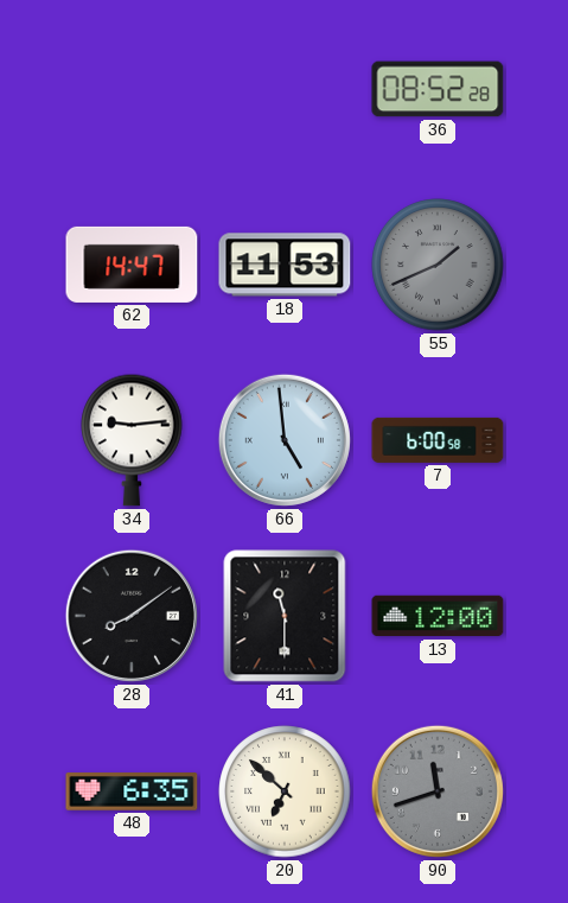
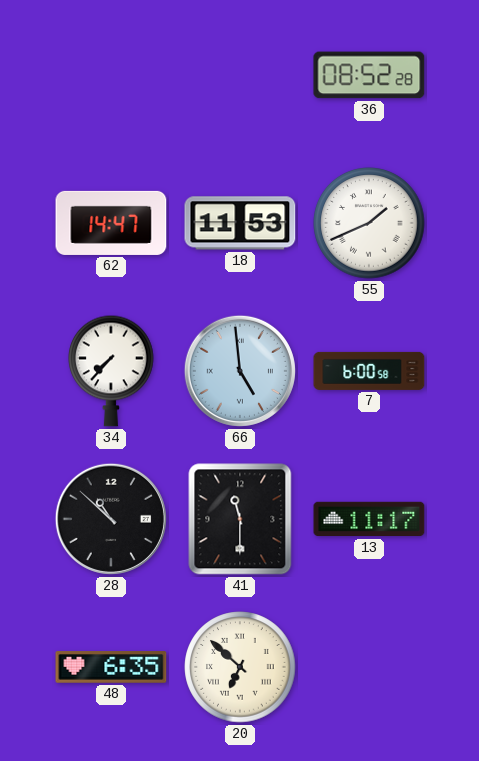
55 dial: grey -> white (369, 223)
34: 9:14 -> 7:37 (112, 371)
28: 8:09 -> 10:52 (111, 519)
13: 12:00 -> 11:17 (369, 519)
90: 11:42 -> none (438, 791)
